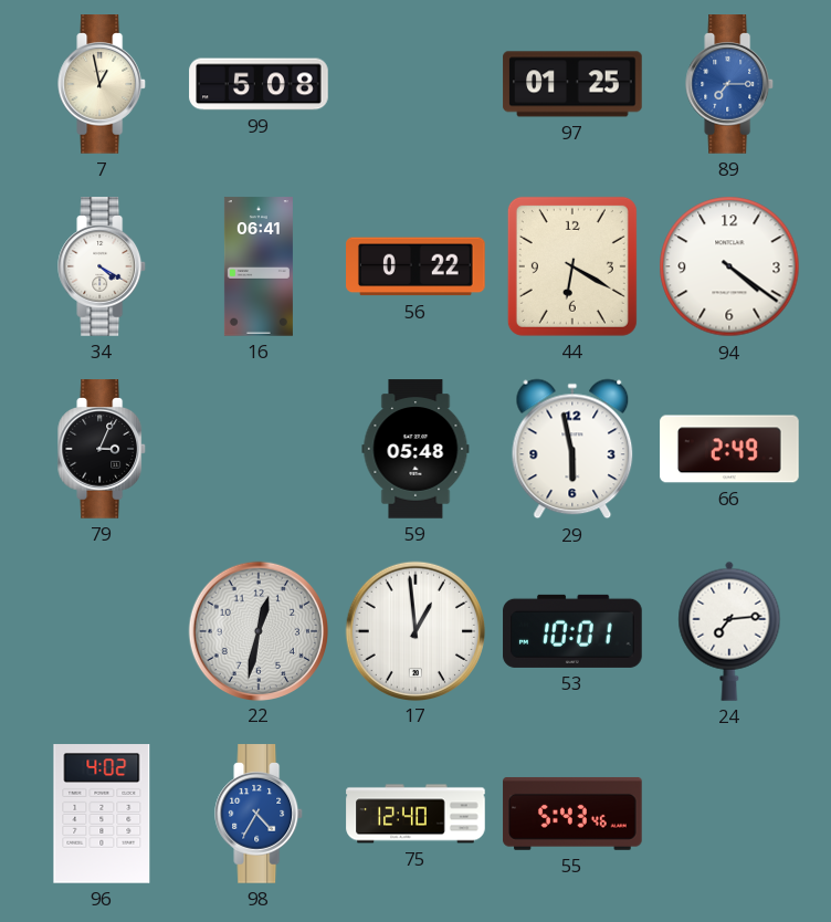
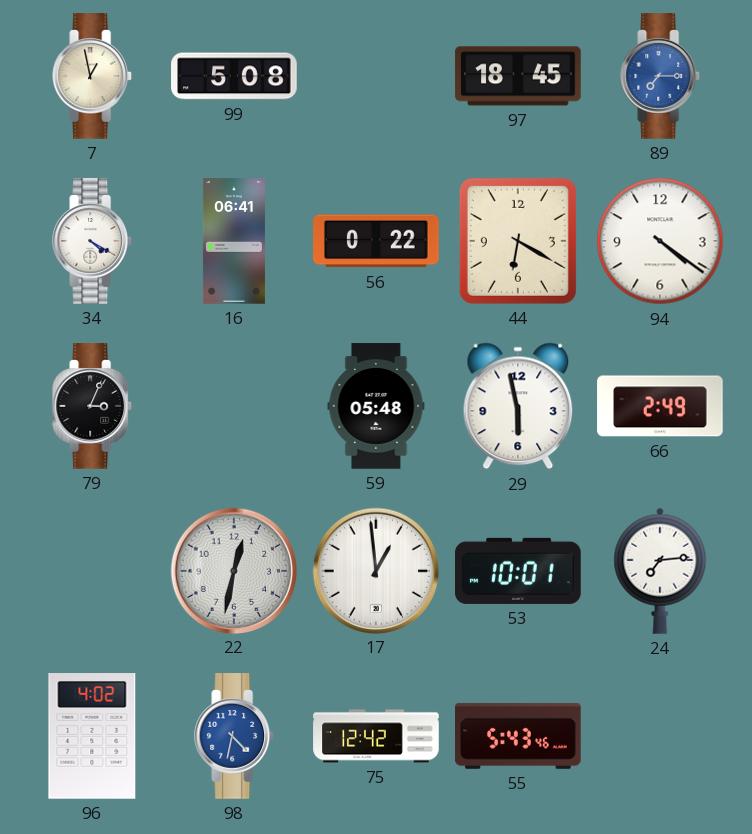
97: 01:25 -> 18:45 (518, 76)
98: 4:35 -> 4:32 (235, 736)
75: 12:40 -> 12:42 (376, 736)
